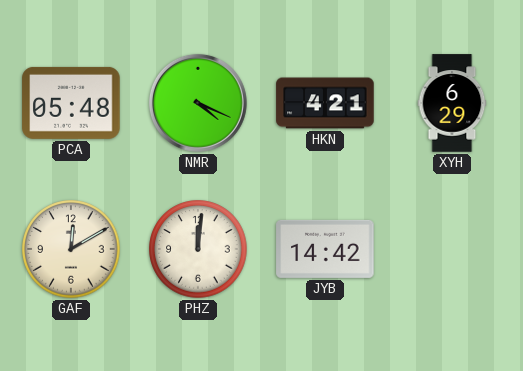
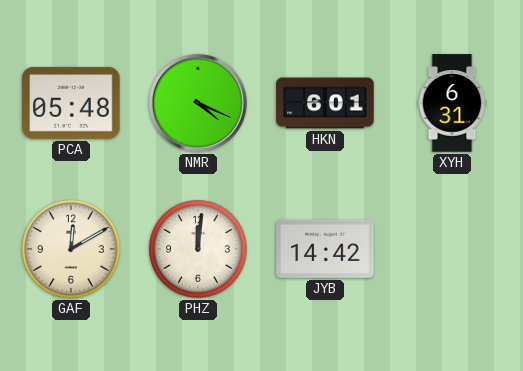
HKN: 4:21 -> 6:01 (325, 103)
XYH: 6:29 -> 6:31 (452, 103)
